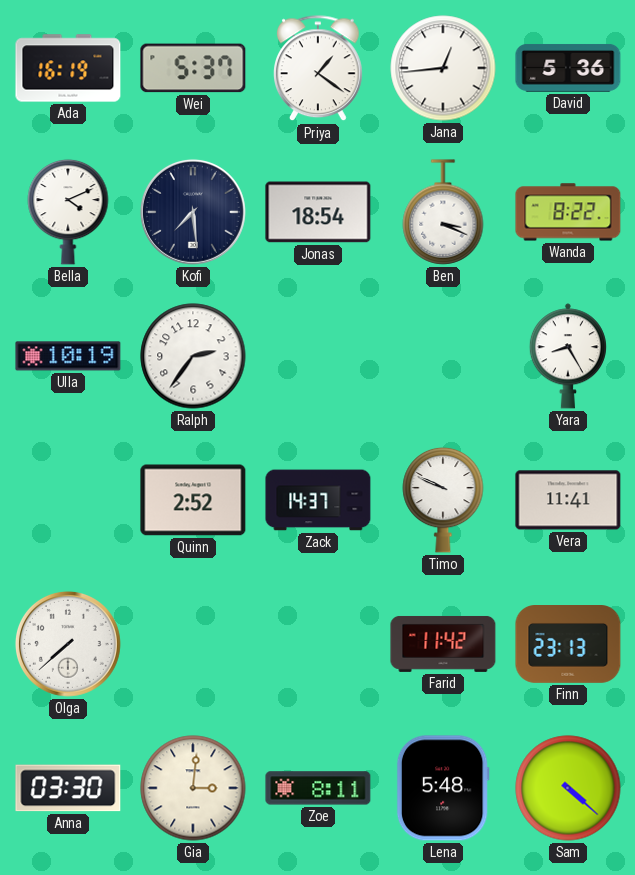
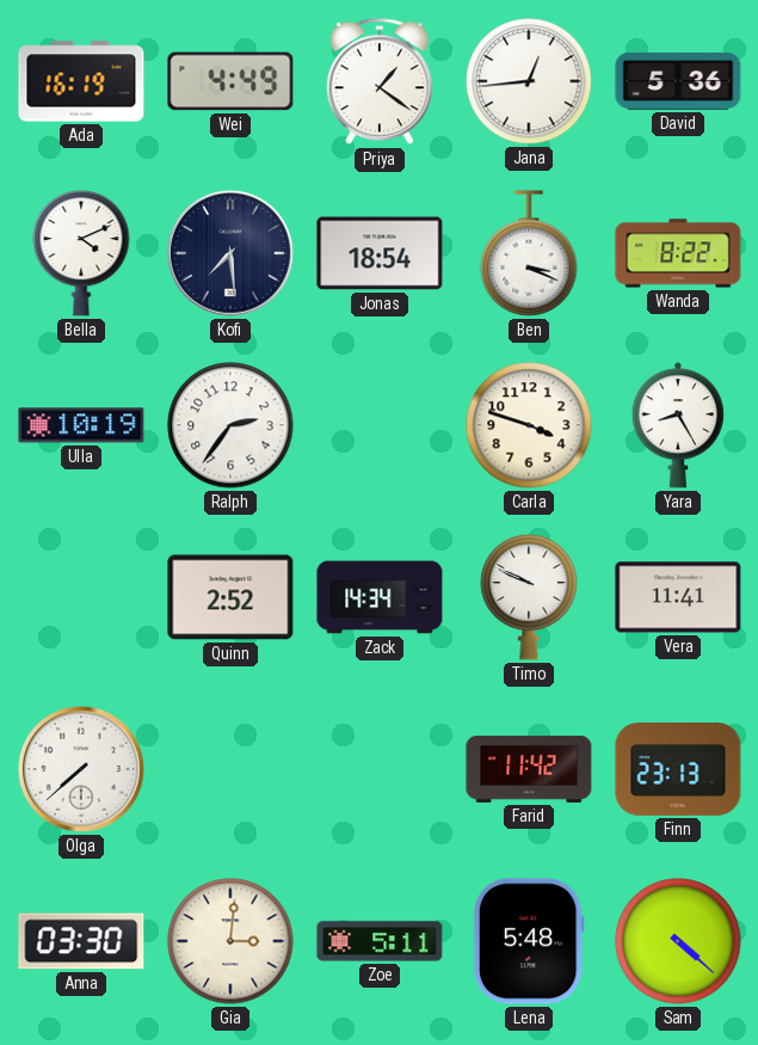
Wei: 5:37 -> 4:49 (230, 81)
Carla: none -> 3:48 (529, 425)
Zack: 14:37 -> 14:34 (380, 597)
Zoe: 8:11 -> 5:11 (380, 941)
